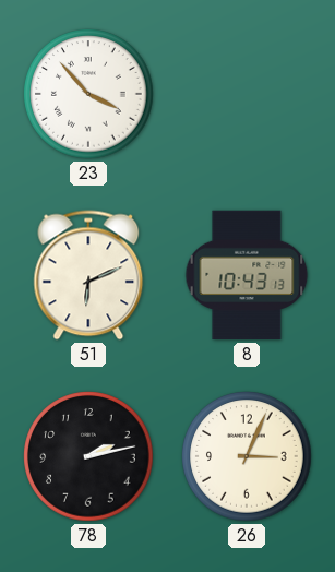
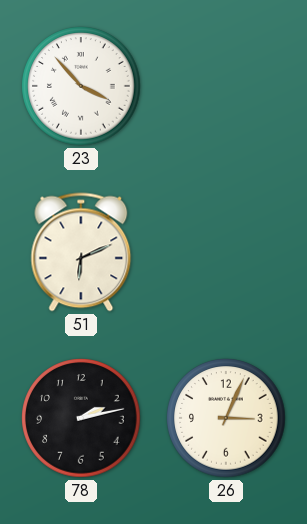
8: 10:43 -> none (247, 275)
